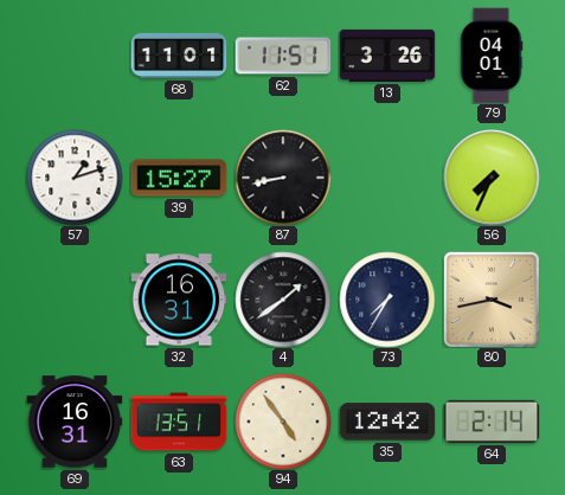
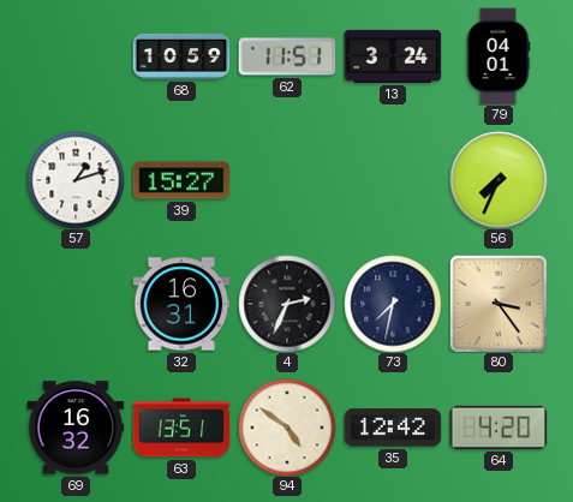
68: 11:01 -> 10:59 (181, 56)
13: 3:26 -> 3:24 (393, 56)
87: 8:43 -> none (283, 178)
4: 1:39 -> 2:34 (287, 304)
73: 7:35 -> 7:32 (393, 304)
80: 3:43 -> 3:24 (499, 304)
69: 16:31 -> 16:32 (76, 428)
94: 4:54 -> 4:51 (287, 428)
64: 2:14 -> 4:20 (499, 428)
